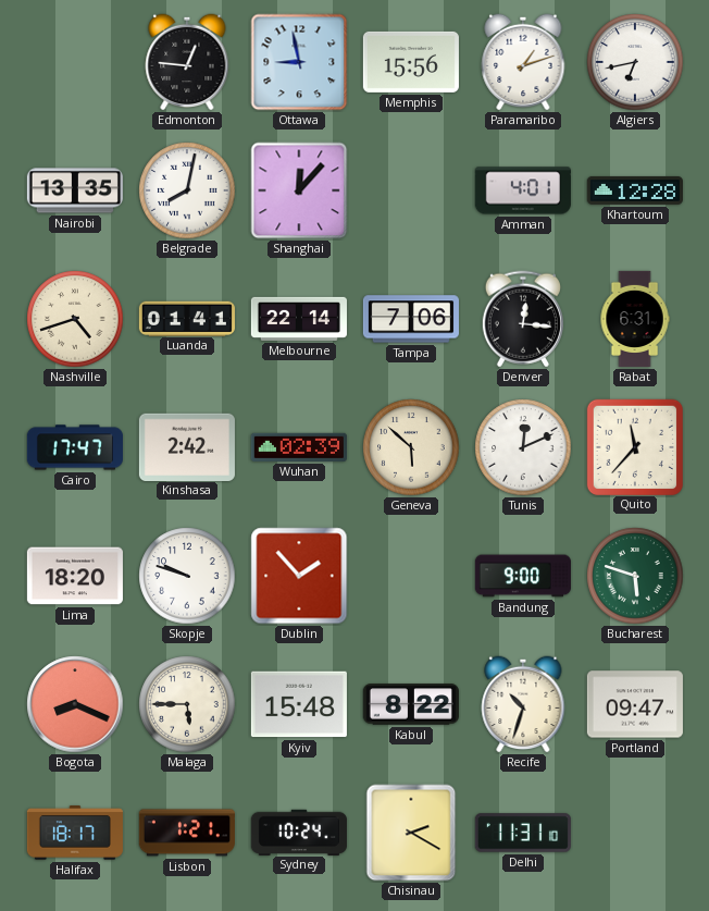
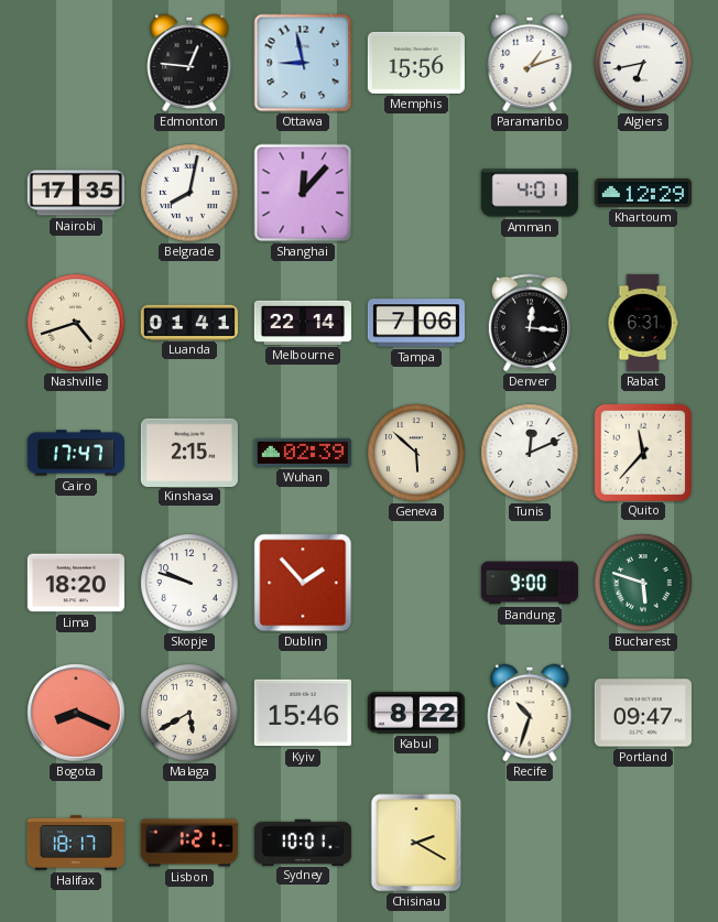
Nairobi: 13:35 -> 17:35 (76, 193)
Khartoum: 12:28 -> 12:29 (643, 193)
Kinshasa: 2:42 -> 2:15 (189, 452)
Malaga: 5:45 -> 5:40 (189, 713)
Kyiv: 15:48 -> 15:46 (303, 713)
Sydney: 10:24 -> 10:01 (303, 842)
Delhi: 11:31 -> none (523, 833)
